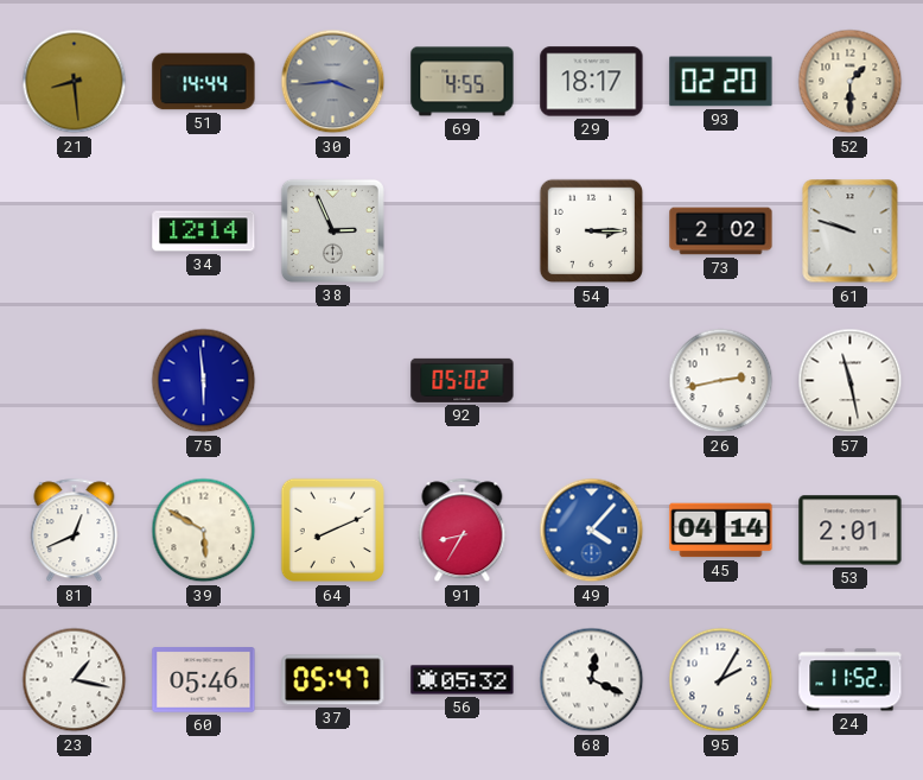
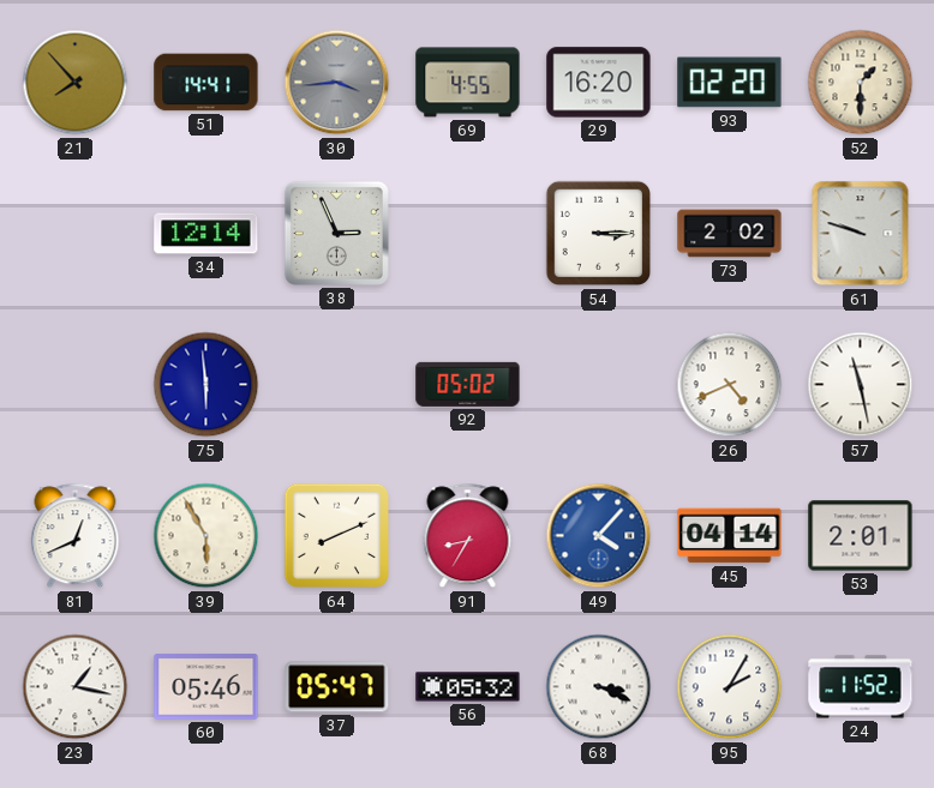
21: 8:29 -> 7:53 (76, 83)
51: 14:44 -> 14:41 (206, 83)
29: 18:17 -> 16:20 (599, 83)
26: 2:43 -> 4:41 (730, 385)
39: 5:50 -> 5:55 (206, 536)
68: 12:19 -> 3:19 (599, 687)
